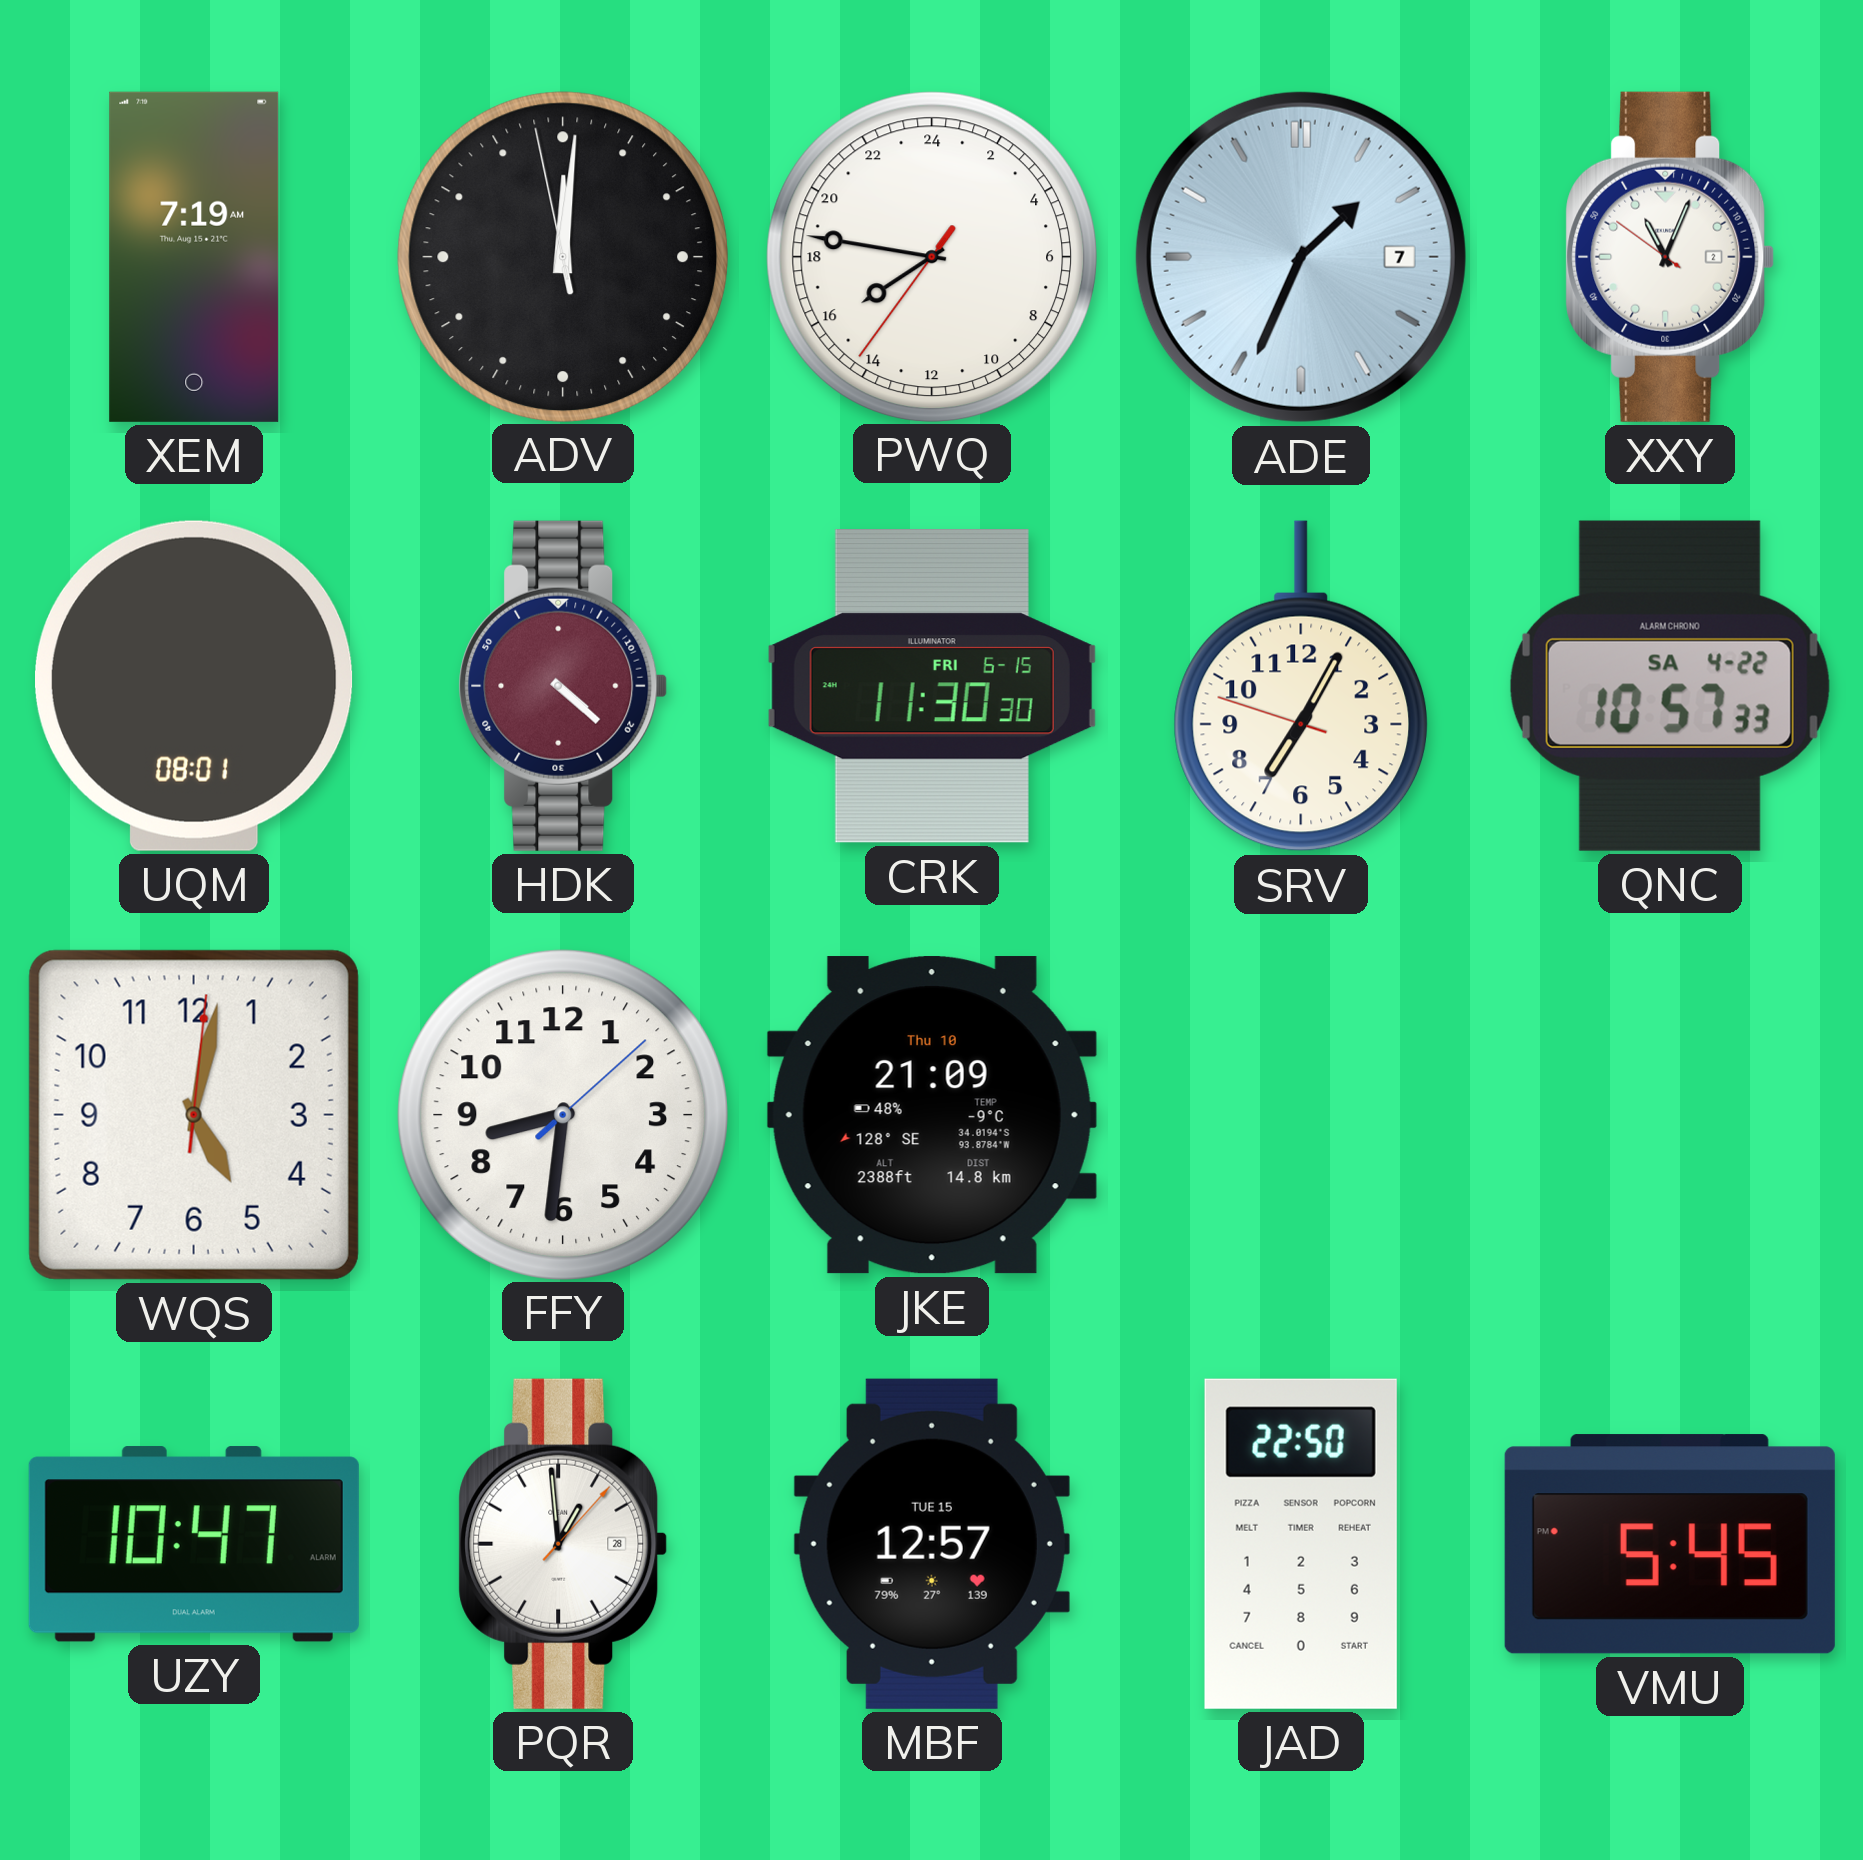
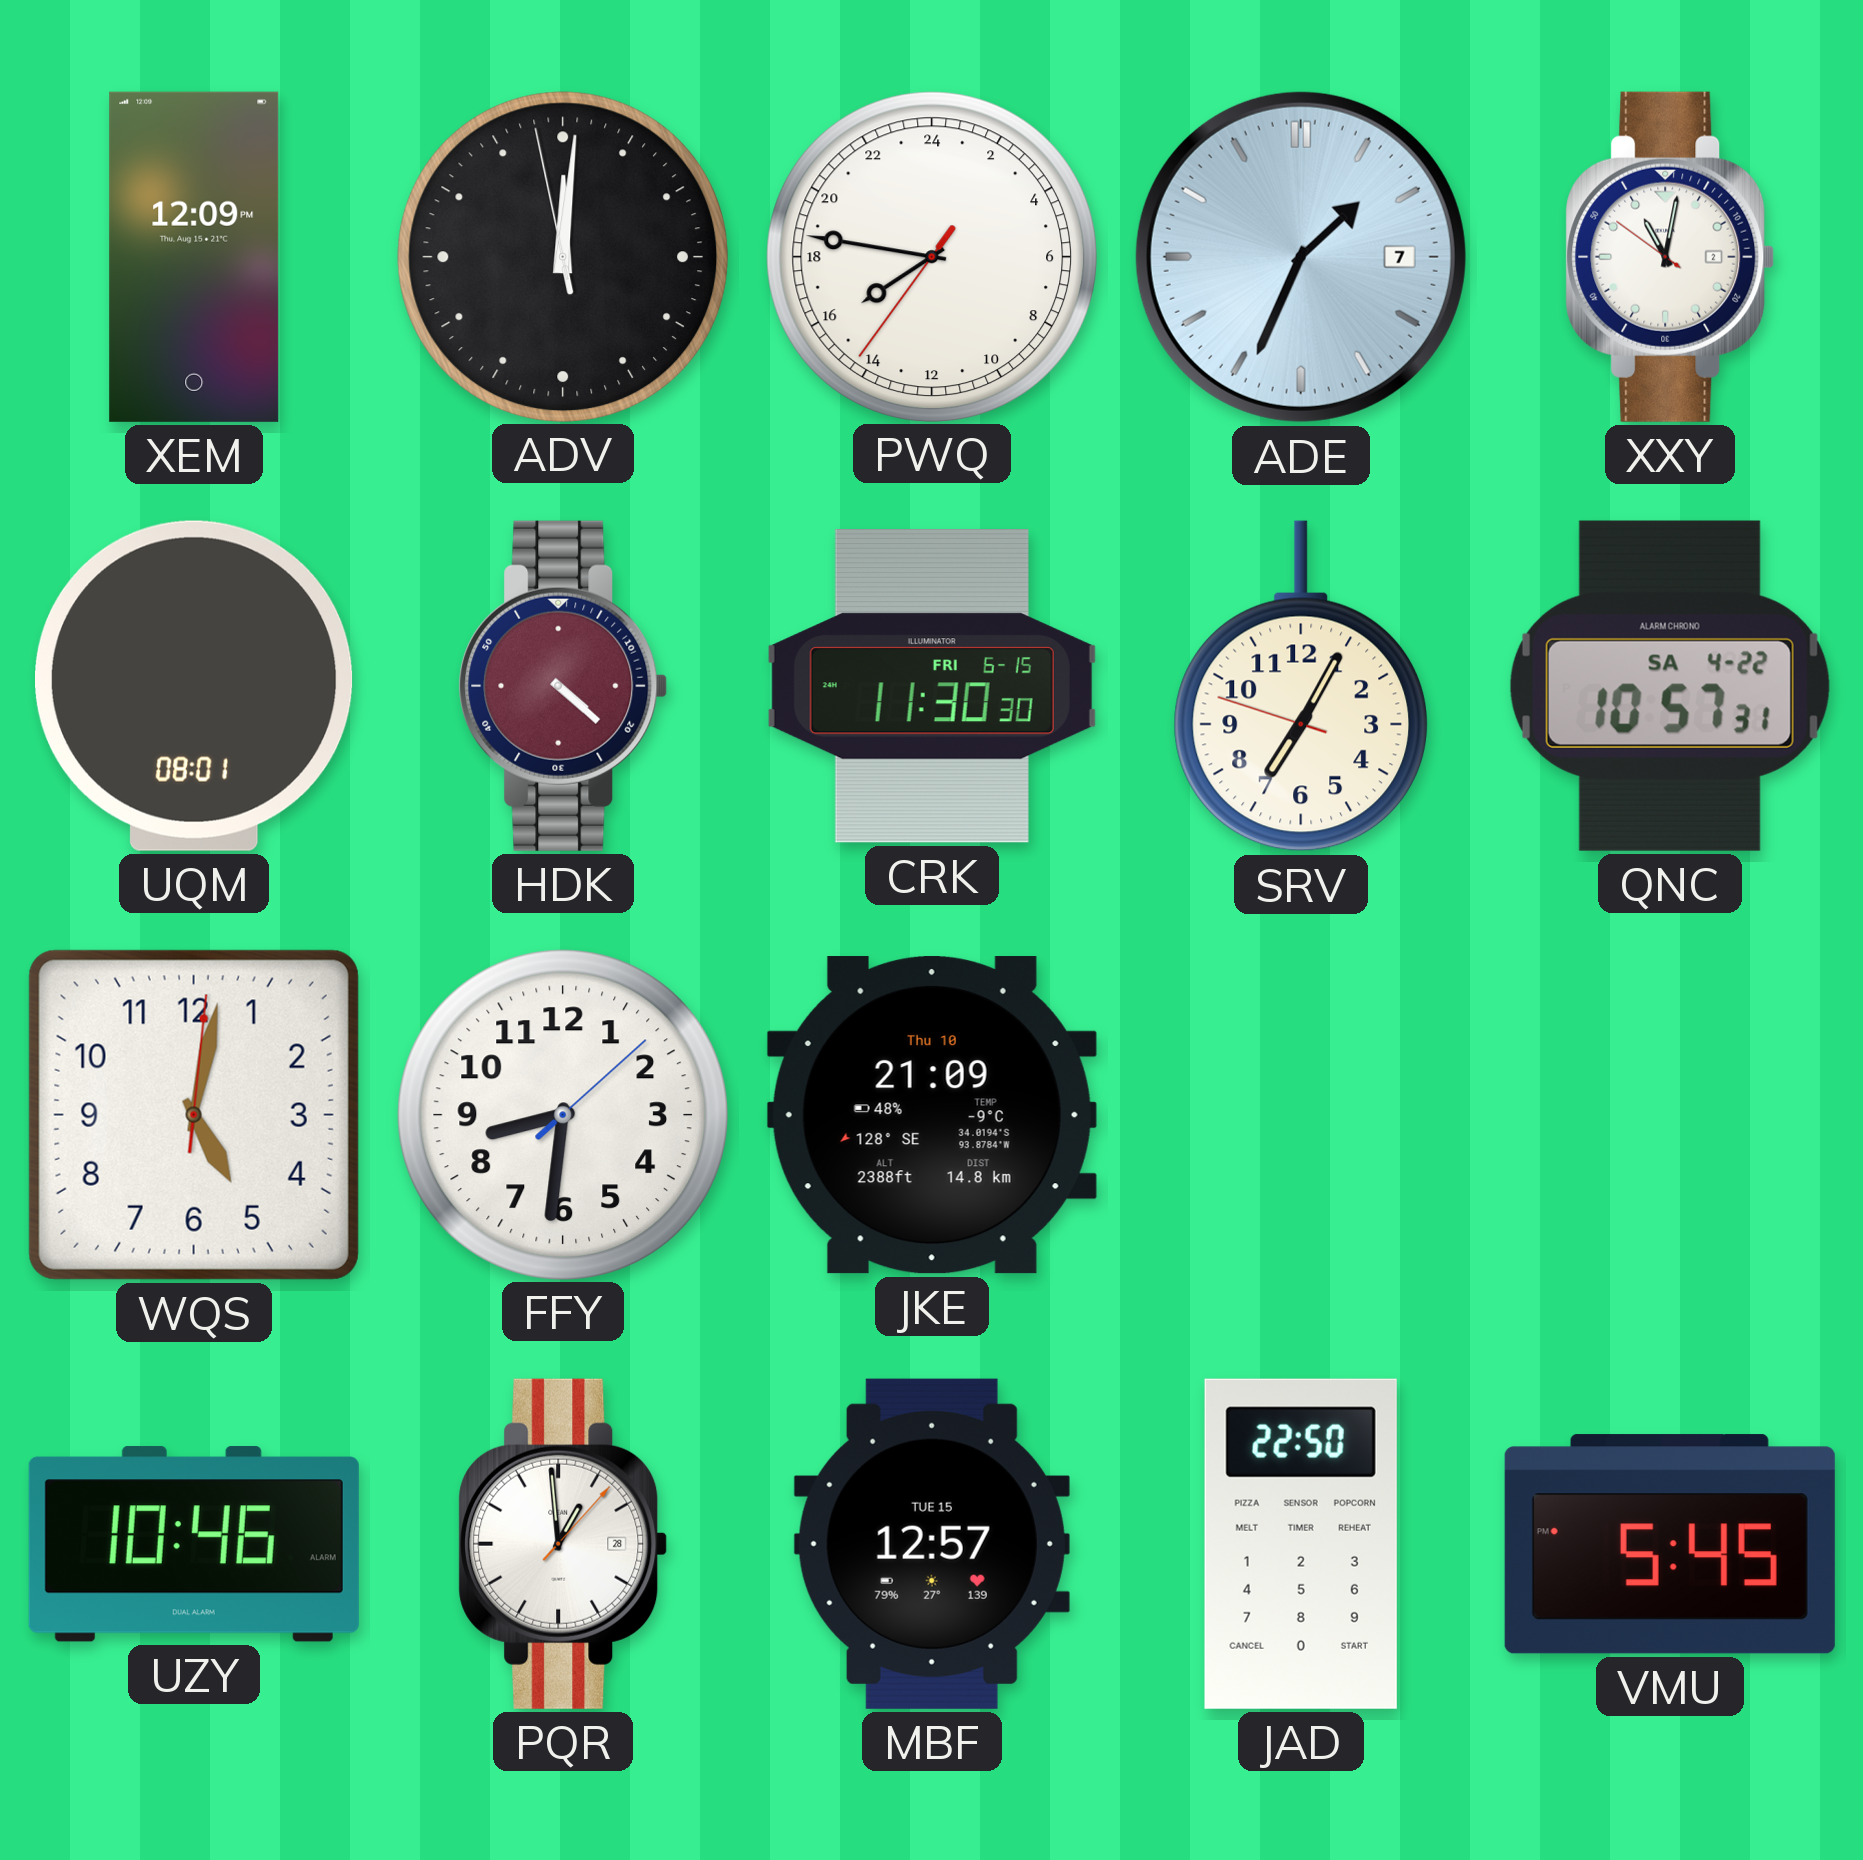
XEM: 7:19 -> 12:09 (194, 257)
XXY: 11:03 -> 11:01 (1670, 257)
QNC: 10:57:33 -> 10:57:31 (1670, 686)
UZY: 10:47 -> 10:46 (194, 1544)
